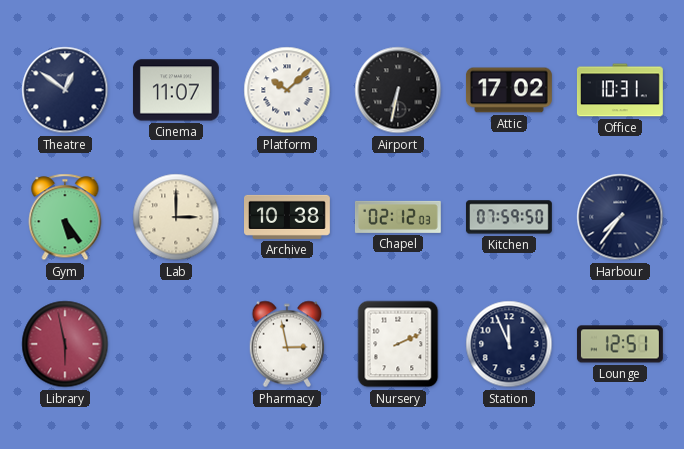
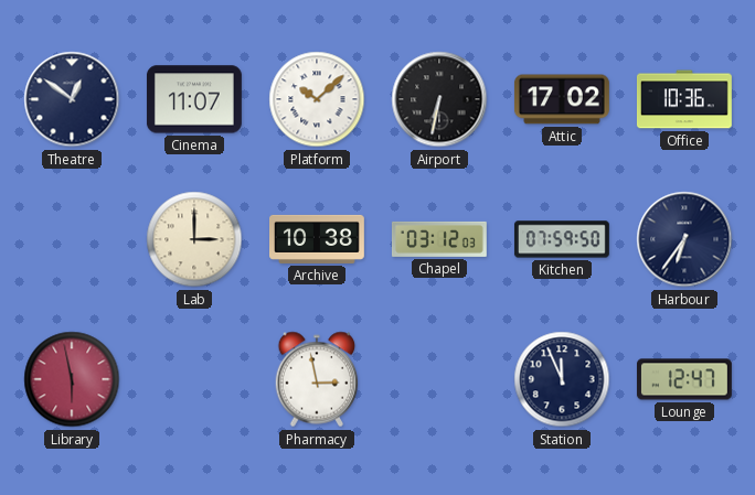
Office: 10:31 -> 10:36 (684, 99)
Gym: 5:24 -> none (65, 217)
Chapel: 02:12 -> 03:12 (439, 239)
Harbour: 7:36 -> 6:36 (684, 239)
Nursery: 2:11 -> none (398, 344)
Lounge: 12:51 -> 12:47 (684, 379)
